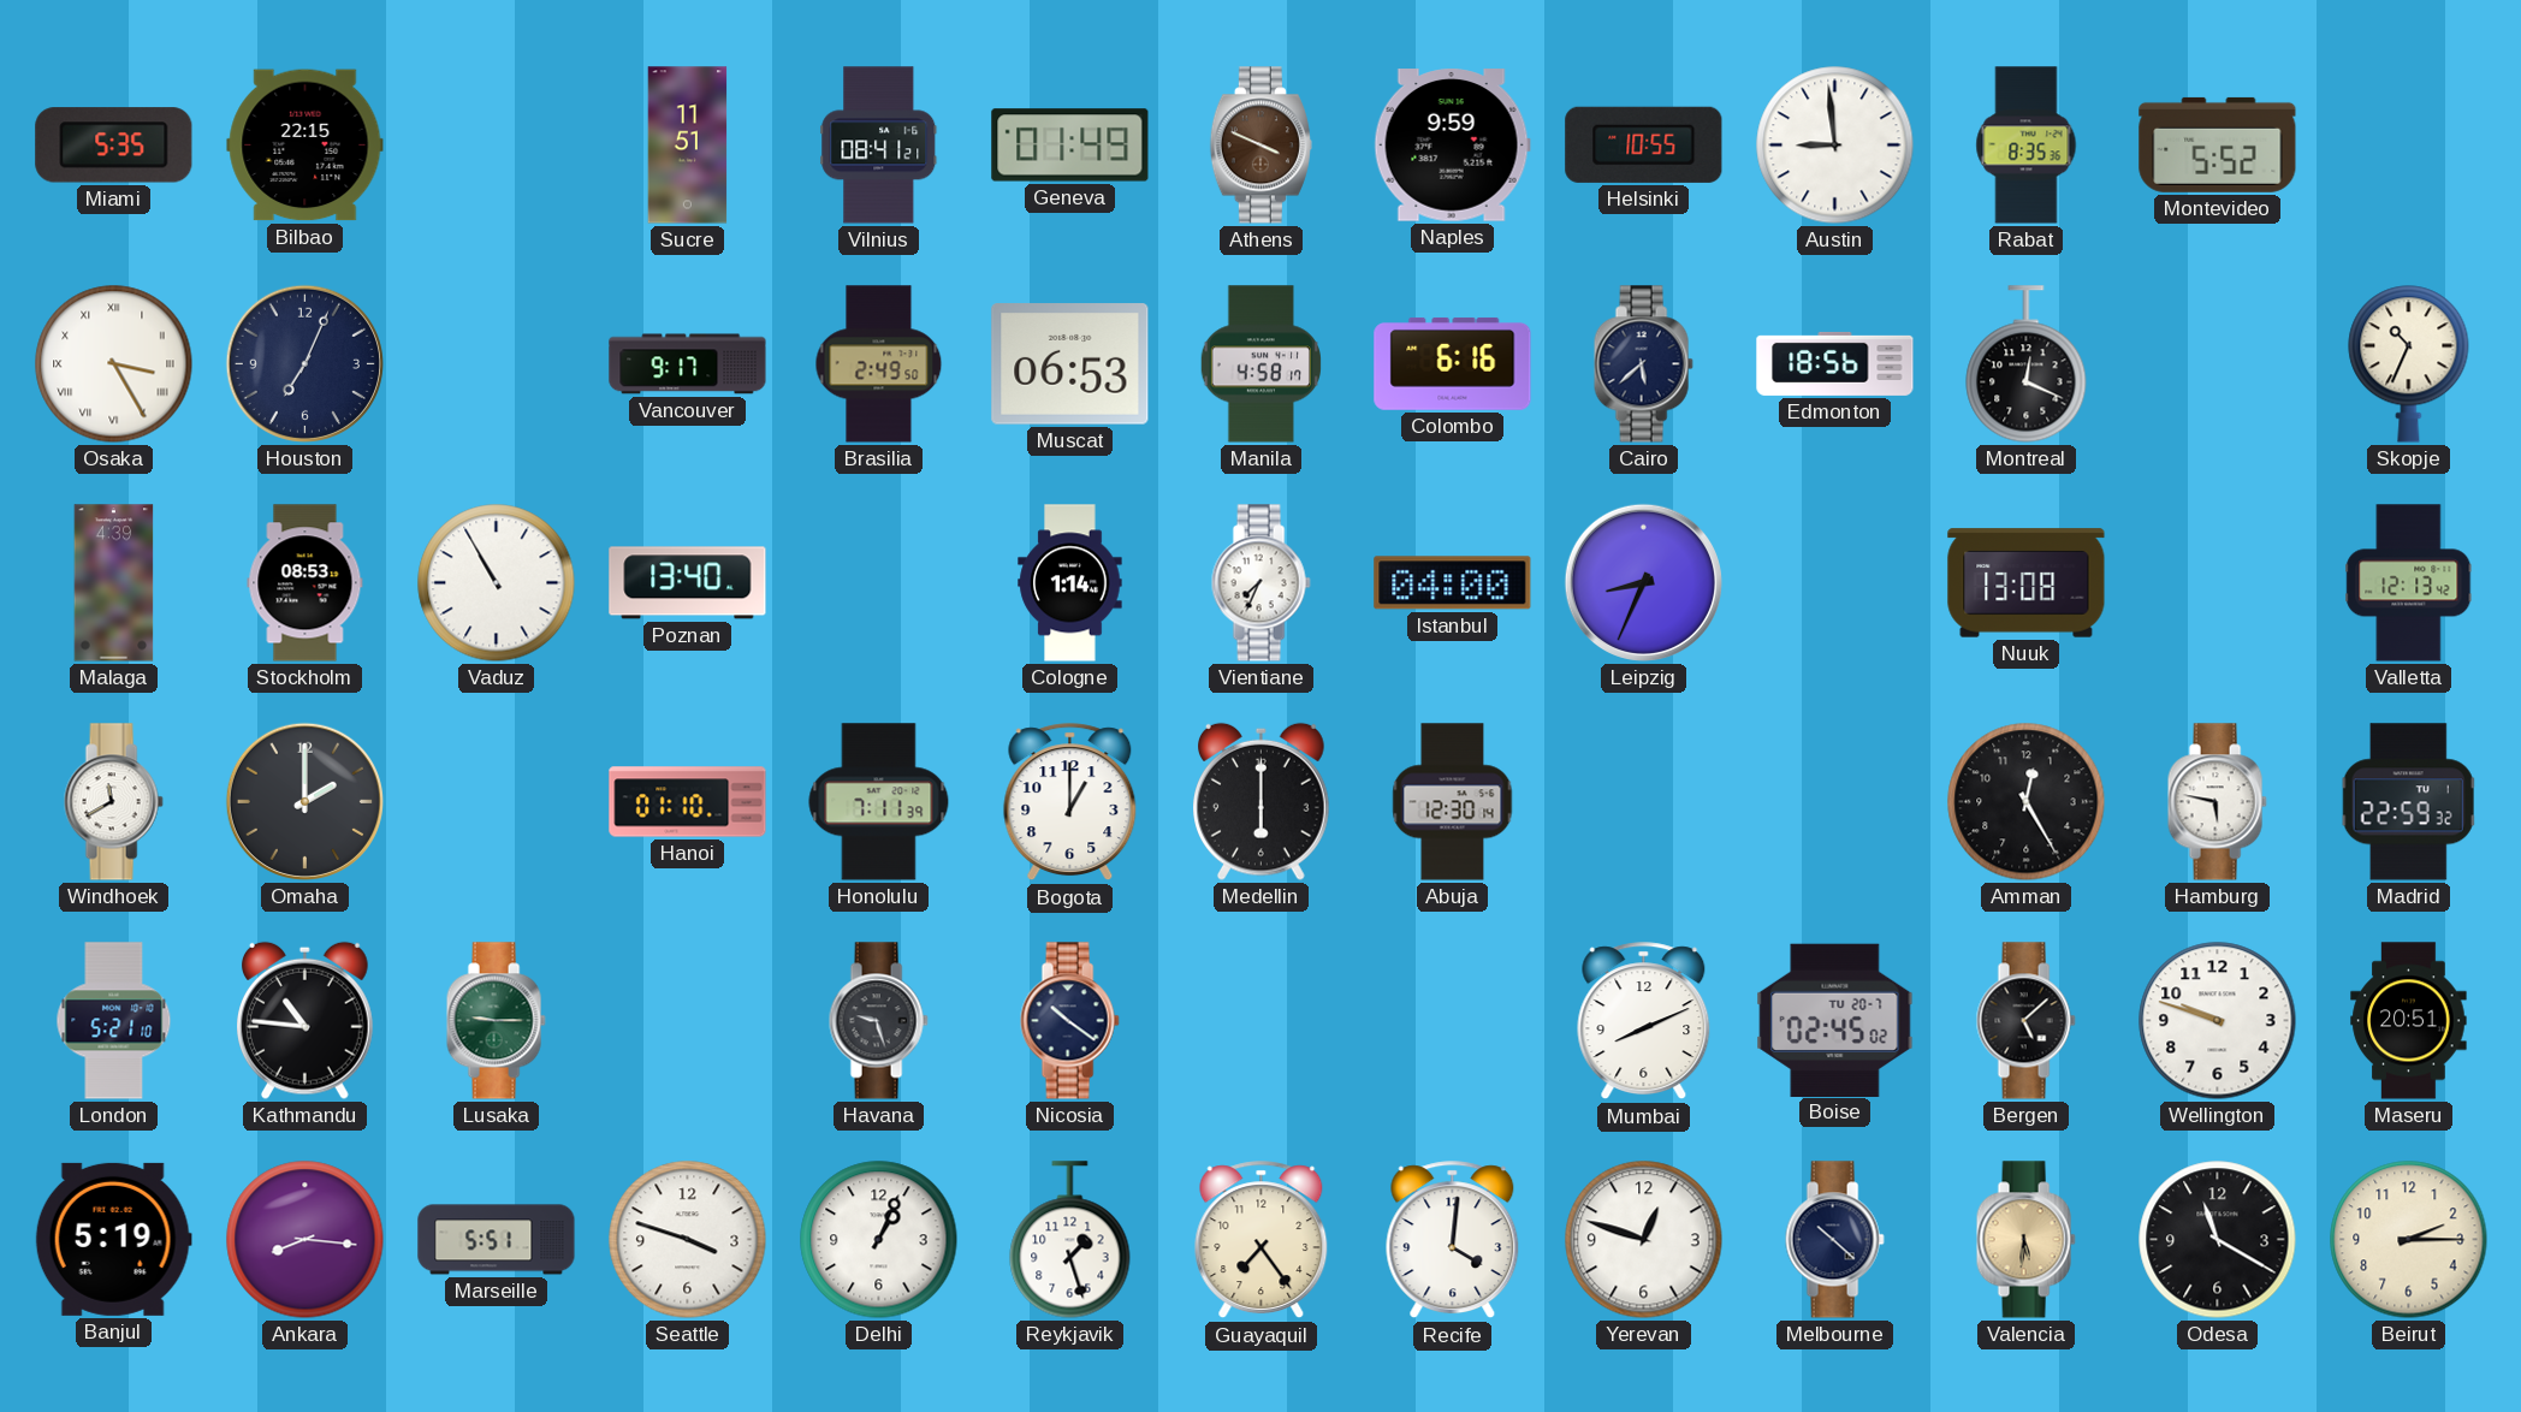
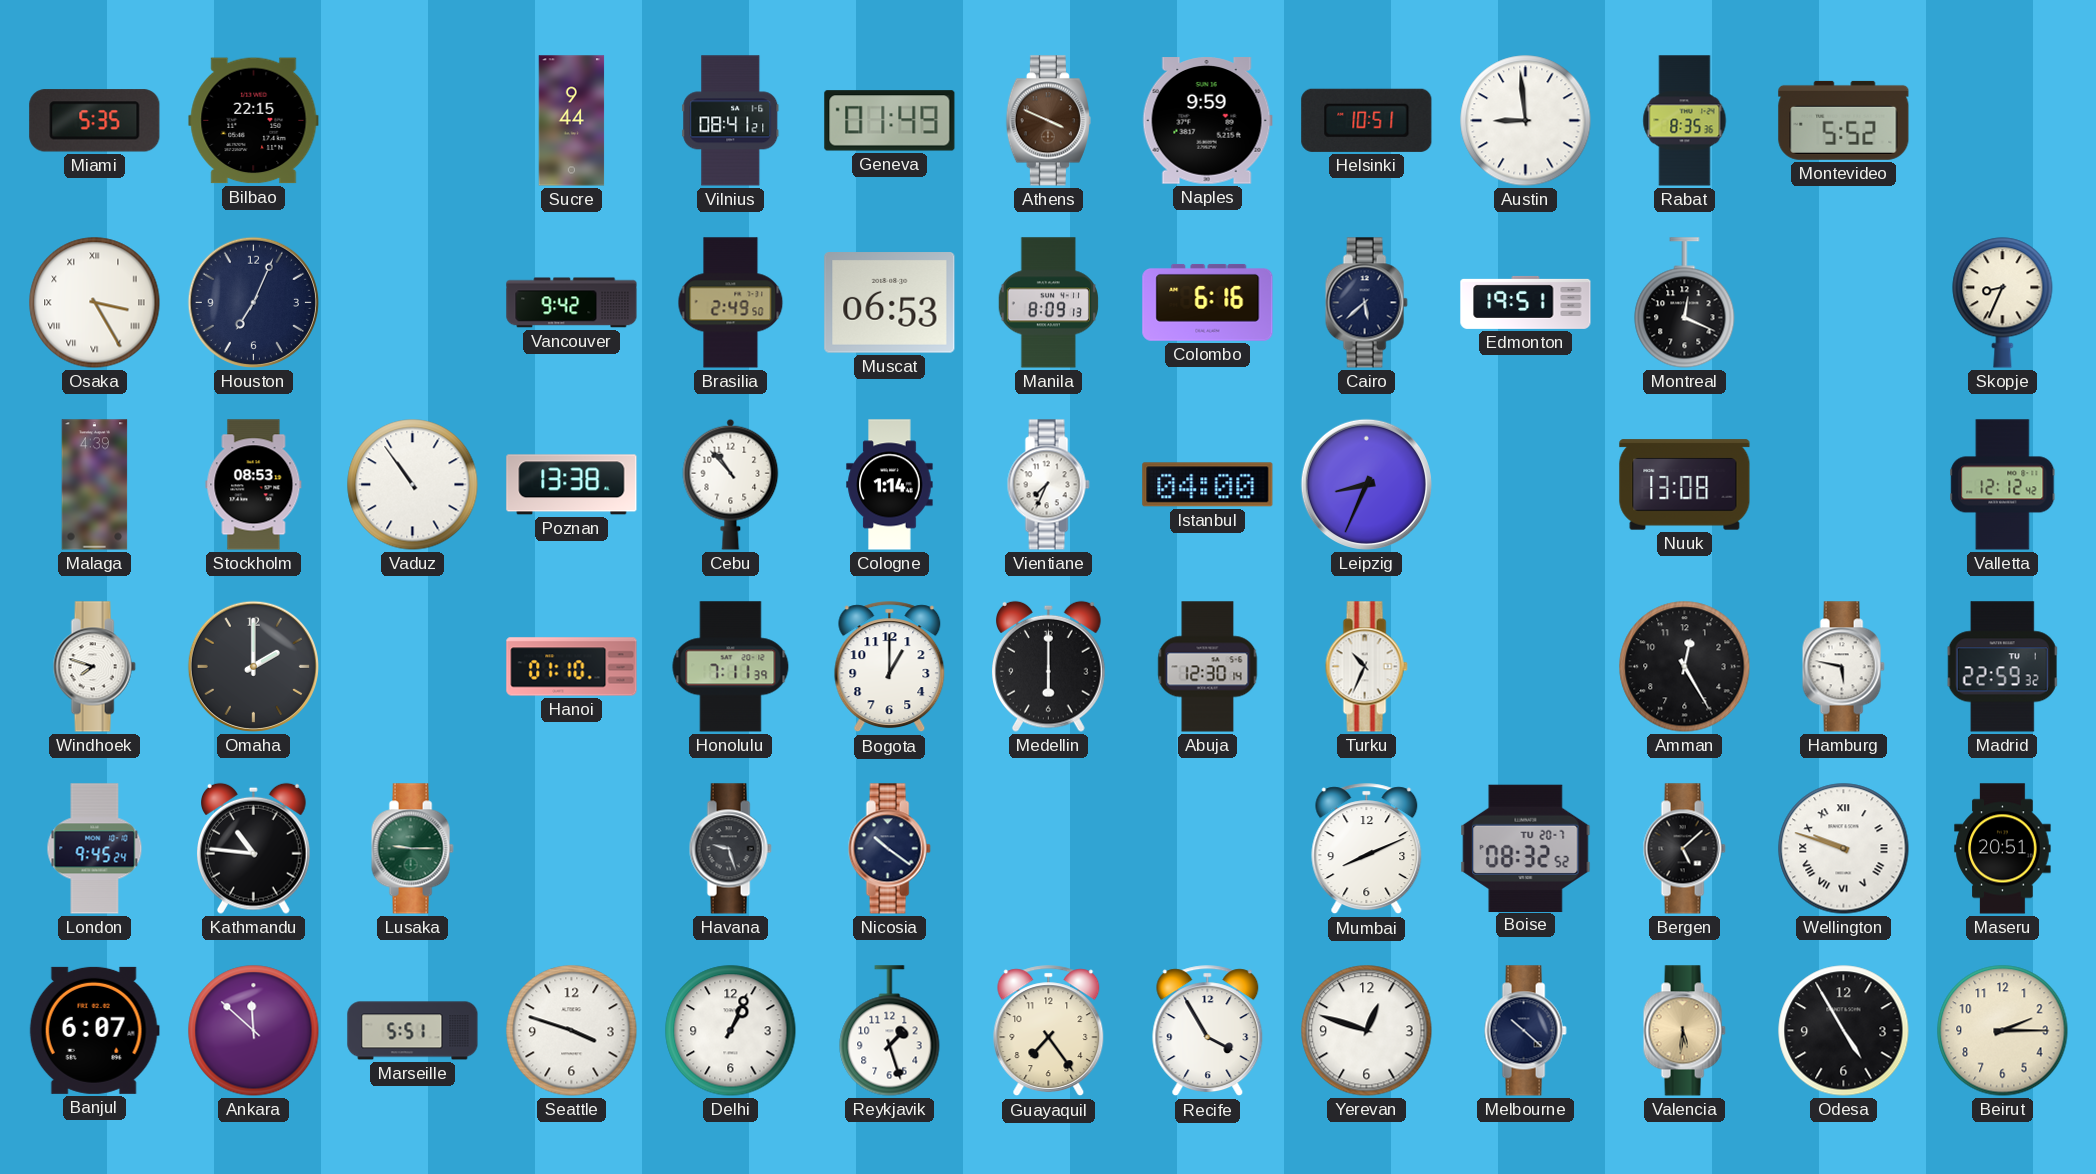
Sucre: 11:51 -> 9:44 (572, 121)
Helsinki: 10:55 -> 10:51 (1367, 120)
Vancouver: 9:17 -> 9:42 (572, 303)
Manila: 4:58 -> 8:09 (1048, 303)
Edmonton: 18:56 -> 19:51 (1526, 302)
Skopje: 10:34 -> 8:34 (2003, 303)
Vaduz: 10:55 -> 10:54 (413, 485)
Poznan: 13:40 -> 13:38 (572, 485)
Cebu: none -> 10:53 (731, 484)
Valletta: 12:13 -> 12:12 (2003, 485)
Windhoek: 11:40 -> 7:48 (94, 667)
Turku: none -> 10:34 (1366, 667)
London: 5:21 -> 9:45 (95, 849)
Boise: 02:45 -> 08:32 (1526, 848)
Wellington numerals: Arabic -> Roman (1844, 849)
Banjul: 5:19 -> 6:07 (94, 1030)
Ankara: 8:16 -> 11:52 (254, 1031)
Recife: 4:01 -> 3:55 (1208, 1031)
Odesa: 11:20 -> 4:55 (1844, 1031)
